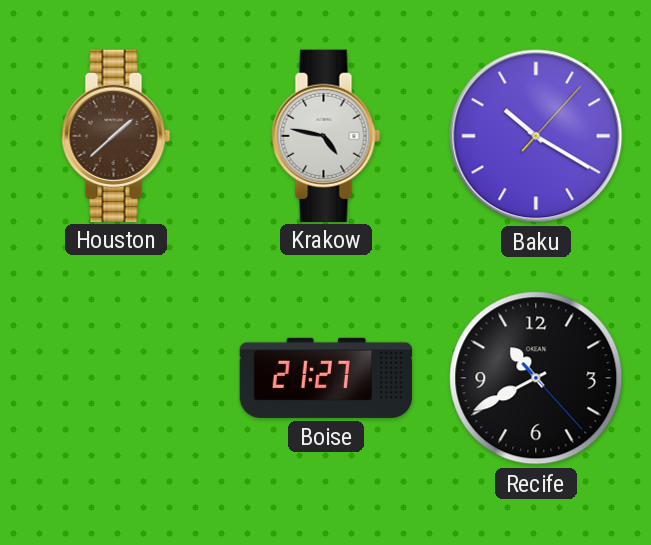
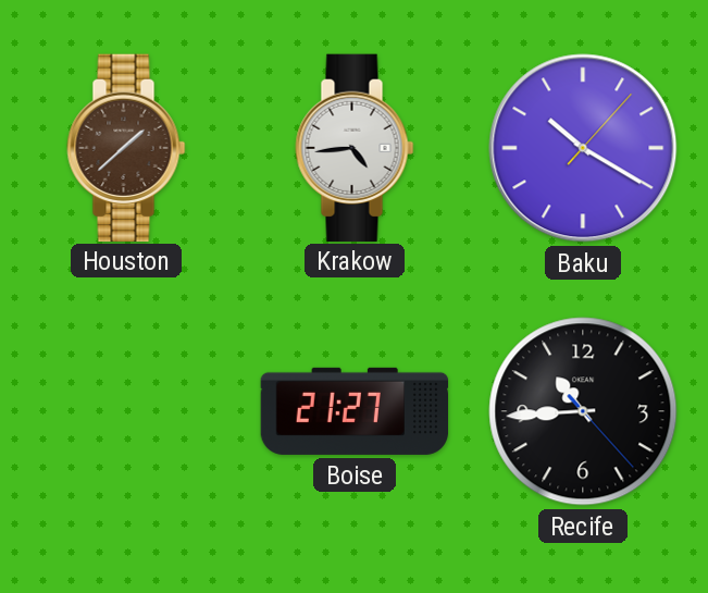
Krakow: 4:47 -> 4:44 (355, 147)
Recife: 10:40 -> 10:44 (583, 411)
